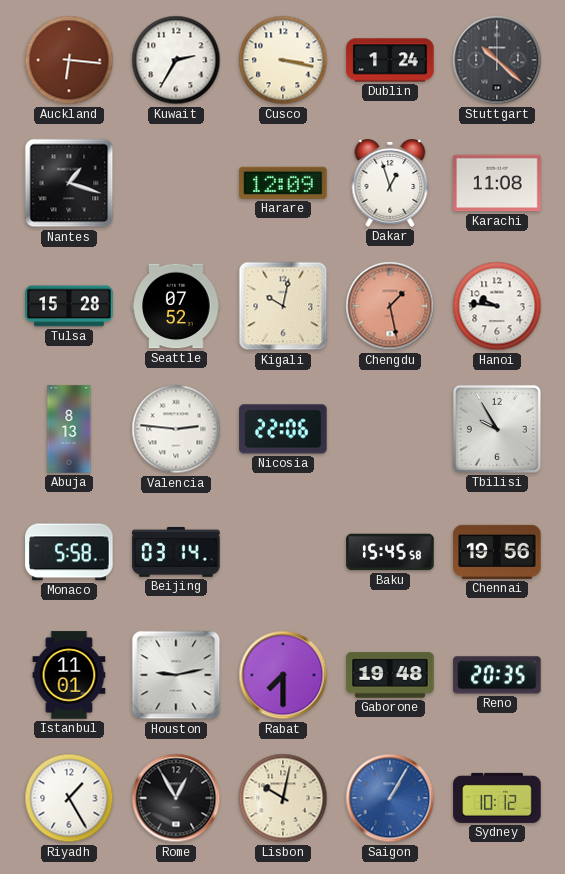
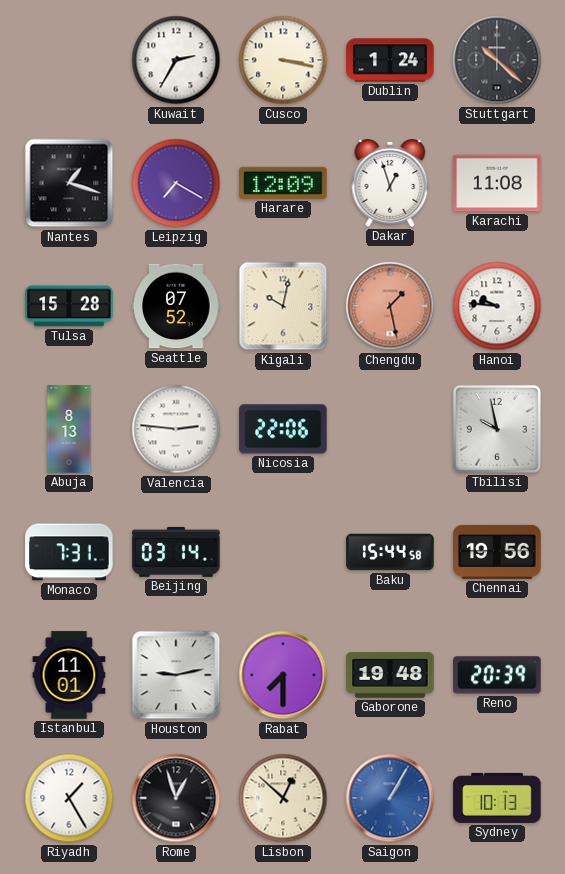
Auckland: 6:16 -> none (69, 60)
Leipzig: none -> 7:20 (176, 183)
Tbilisi: 9:55 -> 9:58 (497, 429)
Monaco: 5:58 -> 7:31 (69, 552)
Baku: 15:45 -> 15:44 (390, 552)
Reno: 20:35 -> 20:39 (497, 675)
Rome: 12:55 -> 12:57 (176, 798)
Lisbon: 10:02 -> 12:52 (283, 798)
Sydney: 10:12 -> 10:13 (497, 798)
